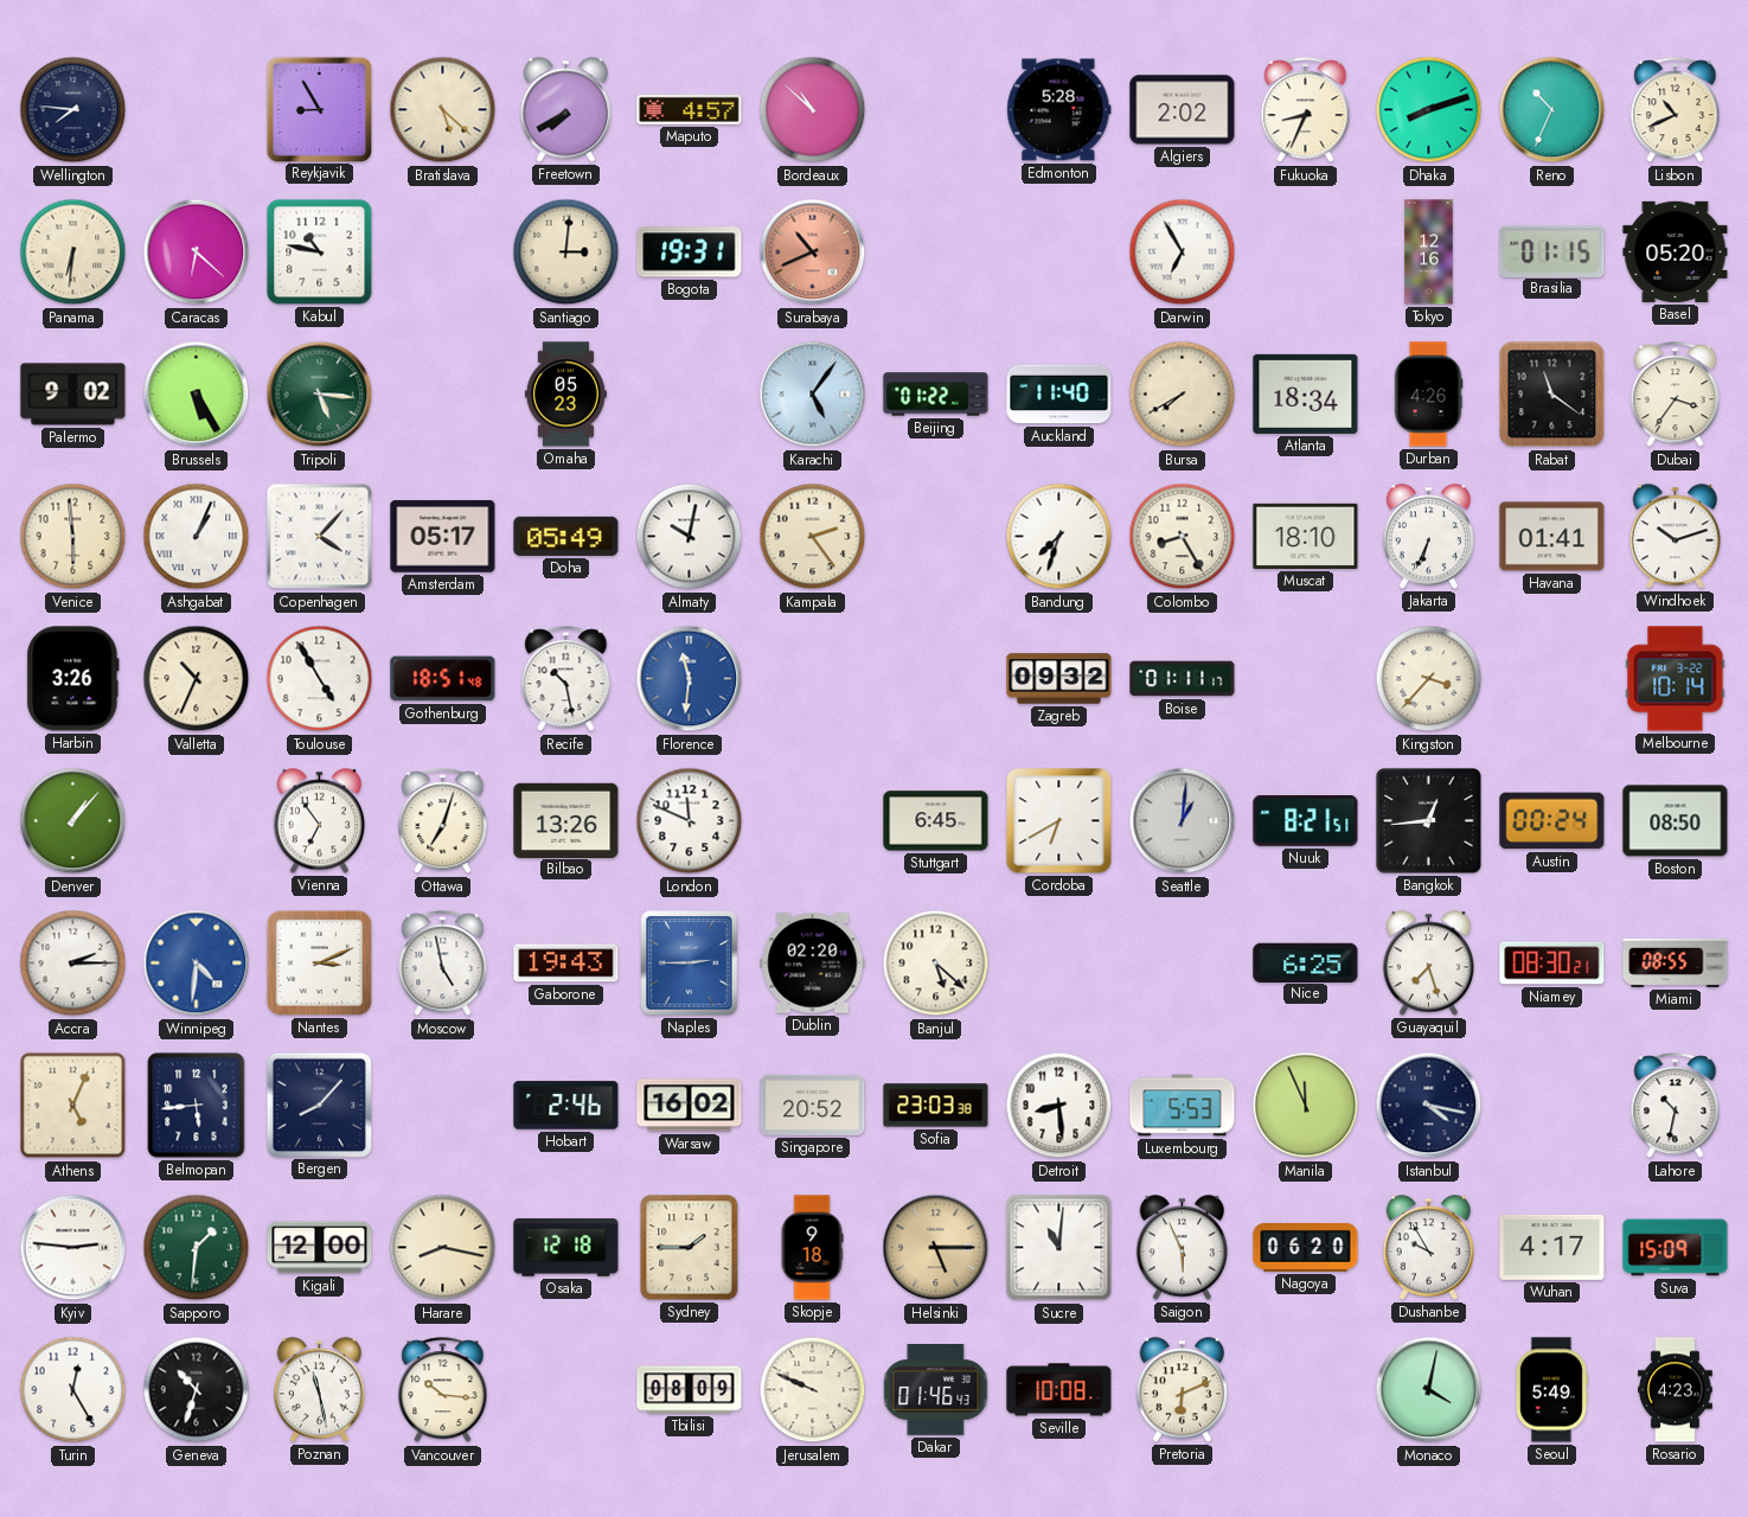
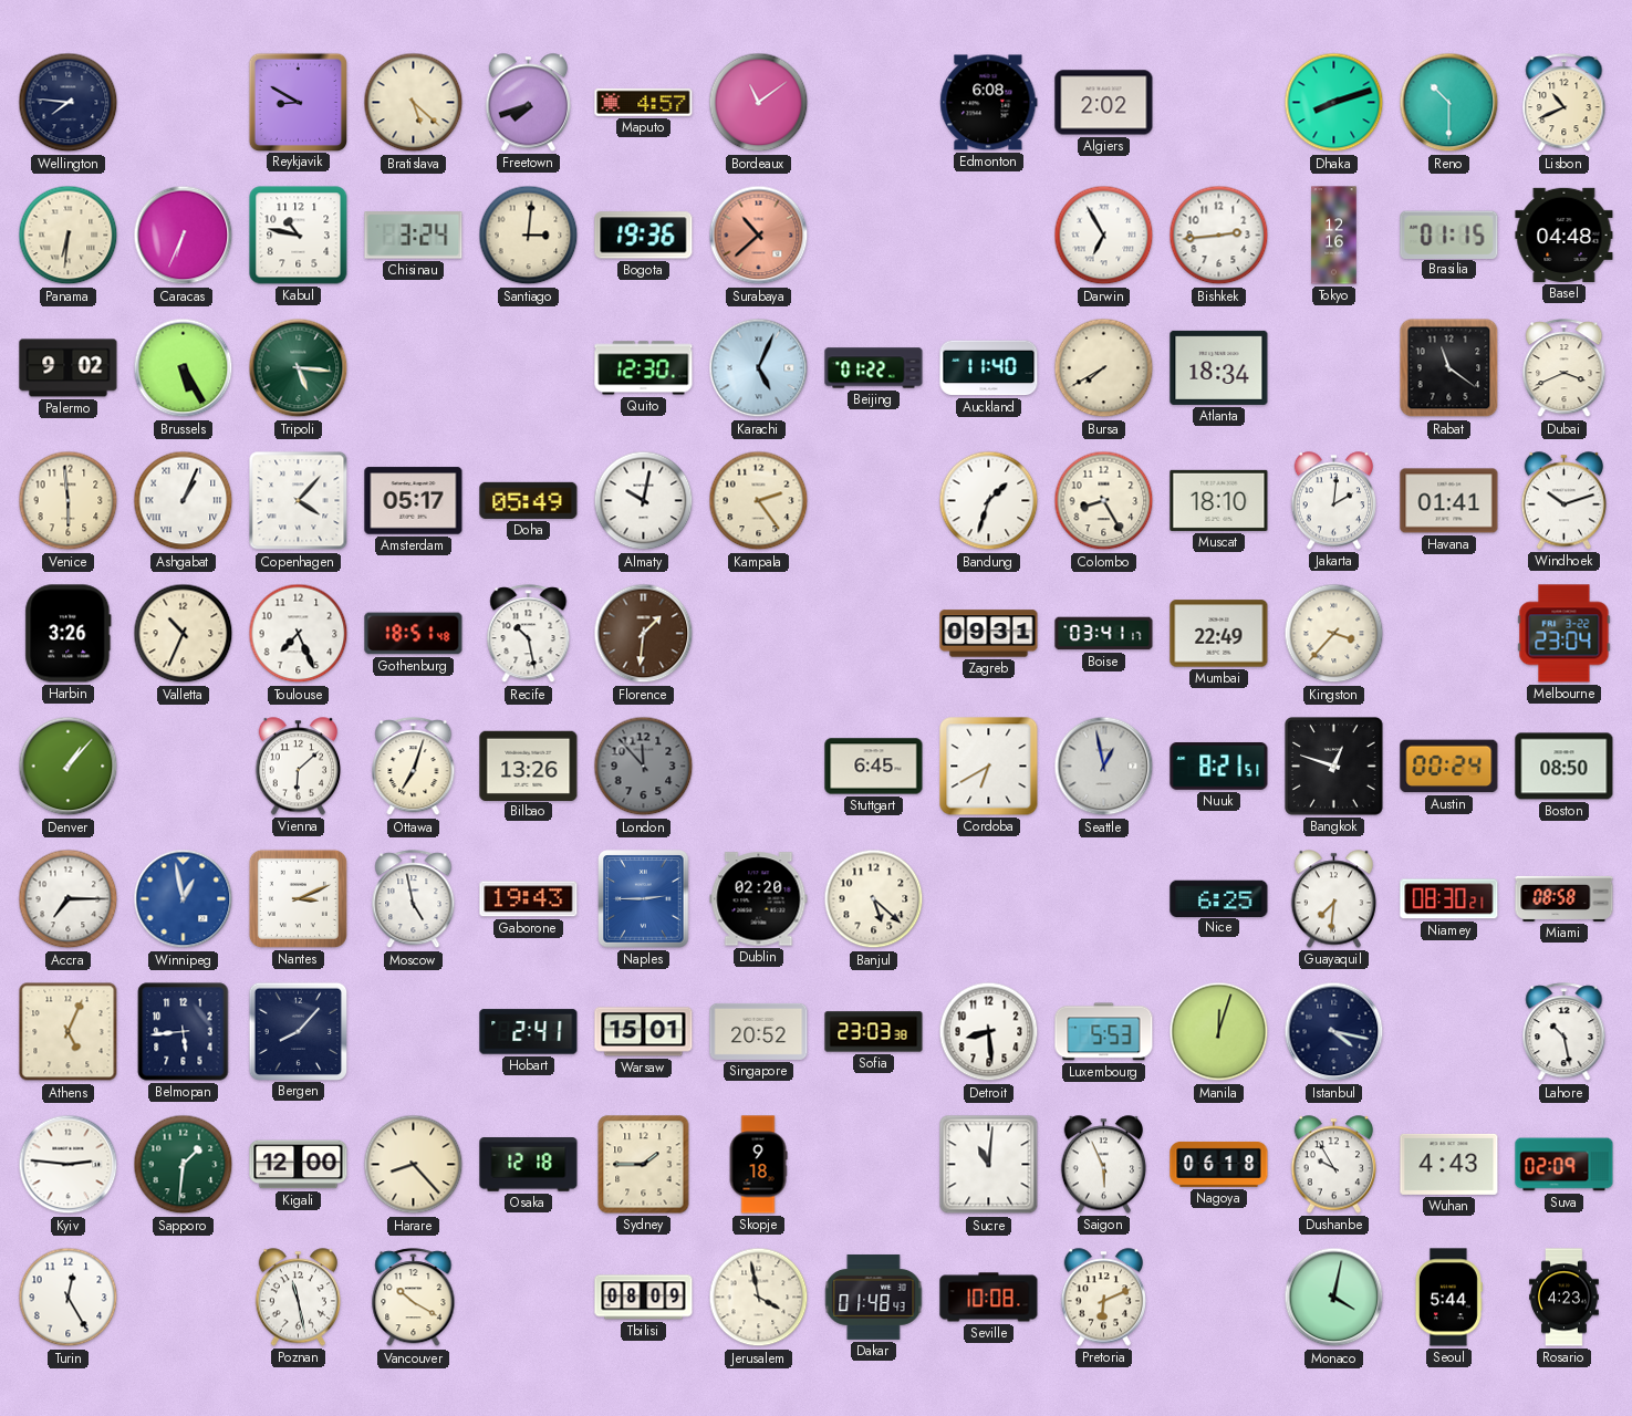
Reykjavik: 8:55 -> 8:50 (298, 102)
Freetown: 7:40 -> 7:42 (529, 103)
Bordeaux: 10:52 -> 11:09 (759, 103)
Edmonton: 5:28 -> 6:08 (989, 103)
Fukuoka: 8:34 -> none (1306, 110)
Reno: 10:34 -> 10:30 (1449, 103)
Caracas: 6:22 -> 6:34 (184, 236)
Chisinau: none -> 3:24 (414, 236)
Bogota: 19:31 -> 19:36 (644, 236)
Surabaya: 10:41 -> 10:38 (759, 236)
Bishkek: none -> 2:44 (1219, 236)
Basel: 05:20 -> 04:48 (1565, 235)
Omaha: 05:23 -> none (565, 395)
Quito: none -> 12:30 (644, 368)
Karachi: 5:06 -> 5:04 (759, 368)
Durban: 4:26 -> none (1428, 395)
Dubai: 3:36 -> 3:41 (1565, 368)
Bandung: 7:33 -> 1:33 (989, 501)
Jakarta: 6:34 -> 2:01 (1334, 501)
Toulouse: 4:55 -> 7:26 (299, 634)
Florence: 11:31 -> 1:31 (644, 634)
Florence dial: blue -> brown (644, 634)
Zagreb: 09:32 -> 09:31 (989, 634)
Boise: 01:11 -> 03:41 (1104, 634)
Mumbai: none -> 22:49 (1219, 634)
Melbourne: 10:14 -> 23:04 (1565, 634)
Vienna: 6:54 -> 6:08 (299, 767)
London: 11:49 -> 11:53 (644, 767)
London dial: white -> grey (644, 767)
Seattle: 1:01 -> 12:58 (1104, 767)
Bangkok: 12:44 -> 12:48 (1334, 767)
Accra: 2:15 -> 7:15 (69, 899)
Winnipeg: 4:31 -> 12:58 (184, 899)
Guayaquil: 7:27 -> 7:31 (1334, 899)
Miami: 08:55 -> 08:58 (1565, 898)
Hobart: 2:46 -> 2:41 (529, 1032)
Warsaw: 16:02 -> 15:01 (644, 1032)
Manila: 11:56 -> 12:03 (1219, 1032)
Lahore: 10:32 -> 10:28 (1565, 1032)
Harare: 8:17 -> 8:23 (414, 1165)
Helsinki: 5:15 -> none (936, 1248)
Nagoya: 06:20 -> 06:18 (1219, 1164)
Wuhan: 4:17 -> 4:43 (1449, 1164)
Suva: 15:09 -> 02:09 (1565, 1165)
Geneva: 10:33 -> none (197, 1390)
Vancouver: 10:16 -> 10:20 (414, 1298)
Jerusalem: 9:49 -> 3:58 (759, 1298)
Dakar: 01:46 -> 01:48 (874, 1298)
Seoul: 5:49 -> 5:44 (1448, 1298)
